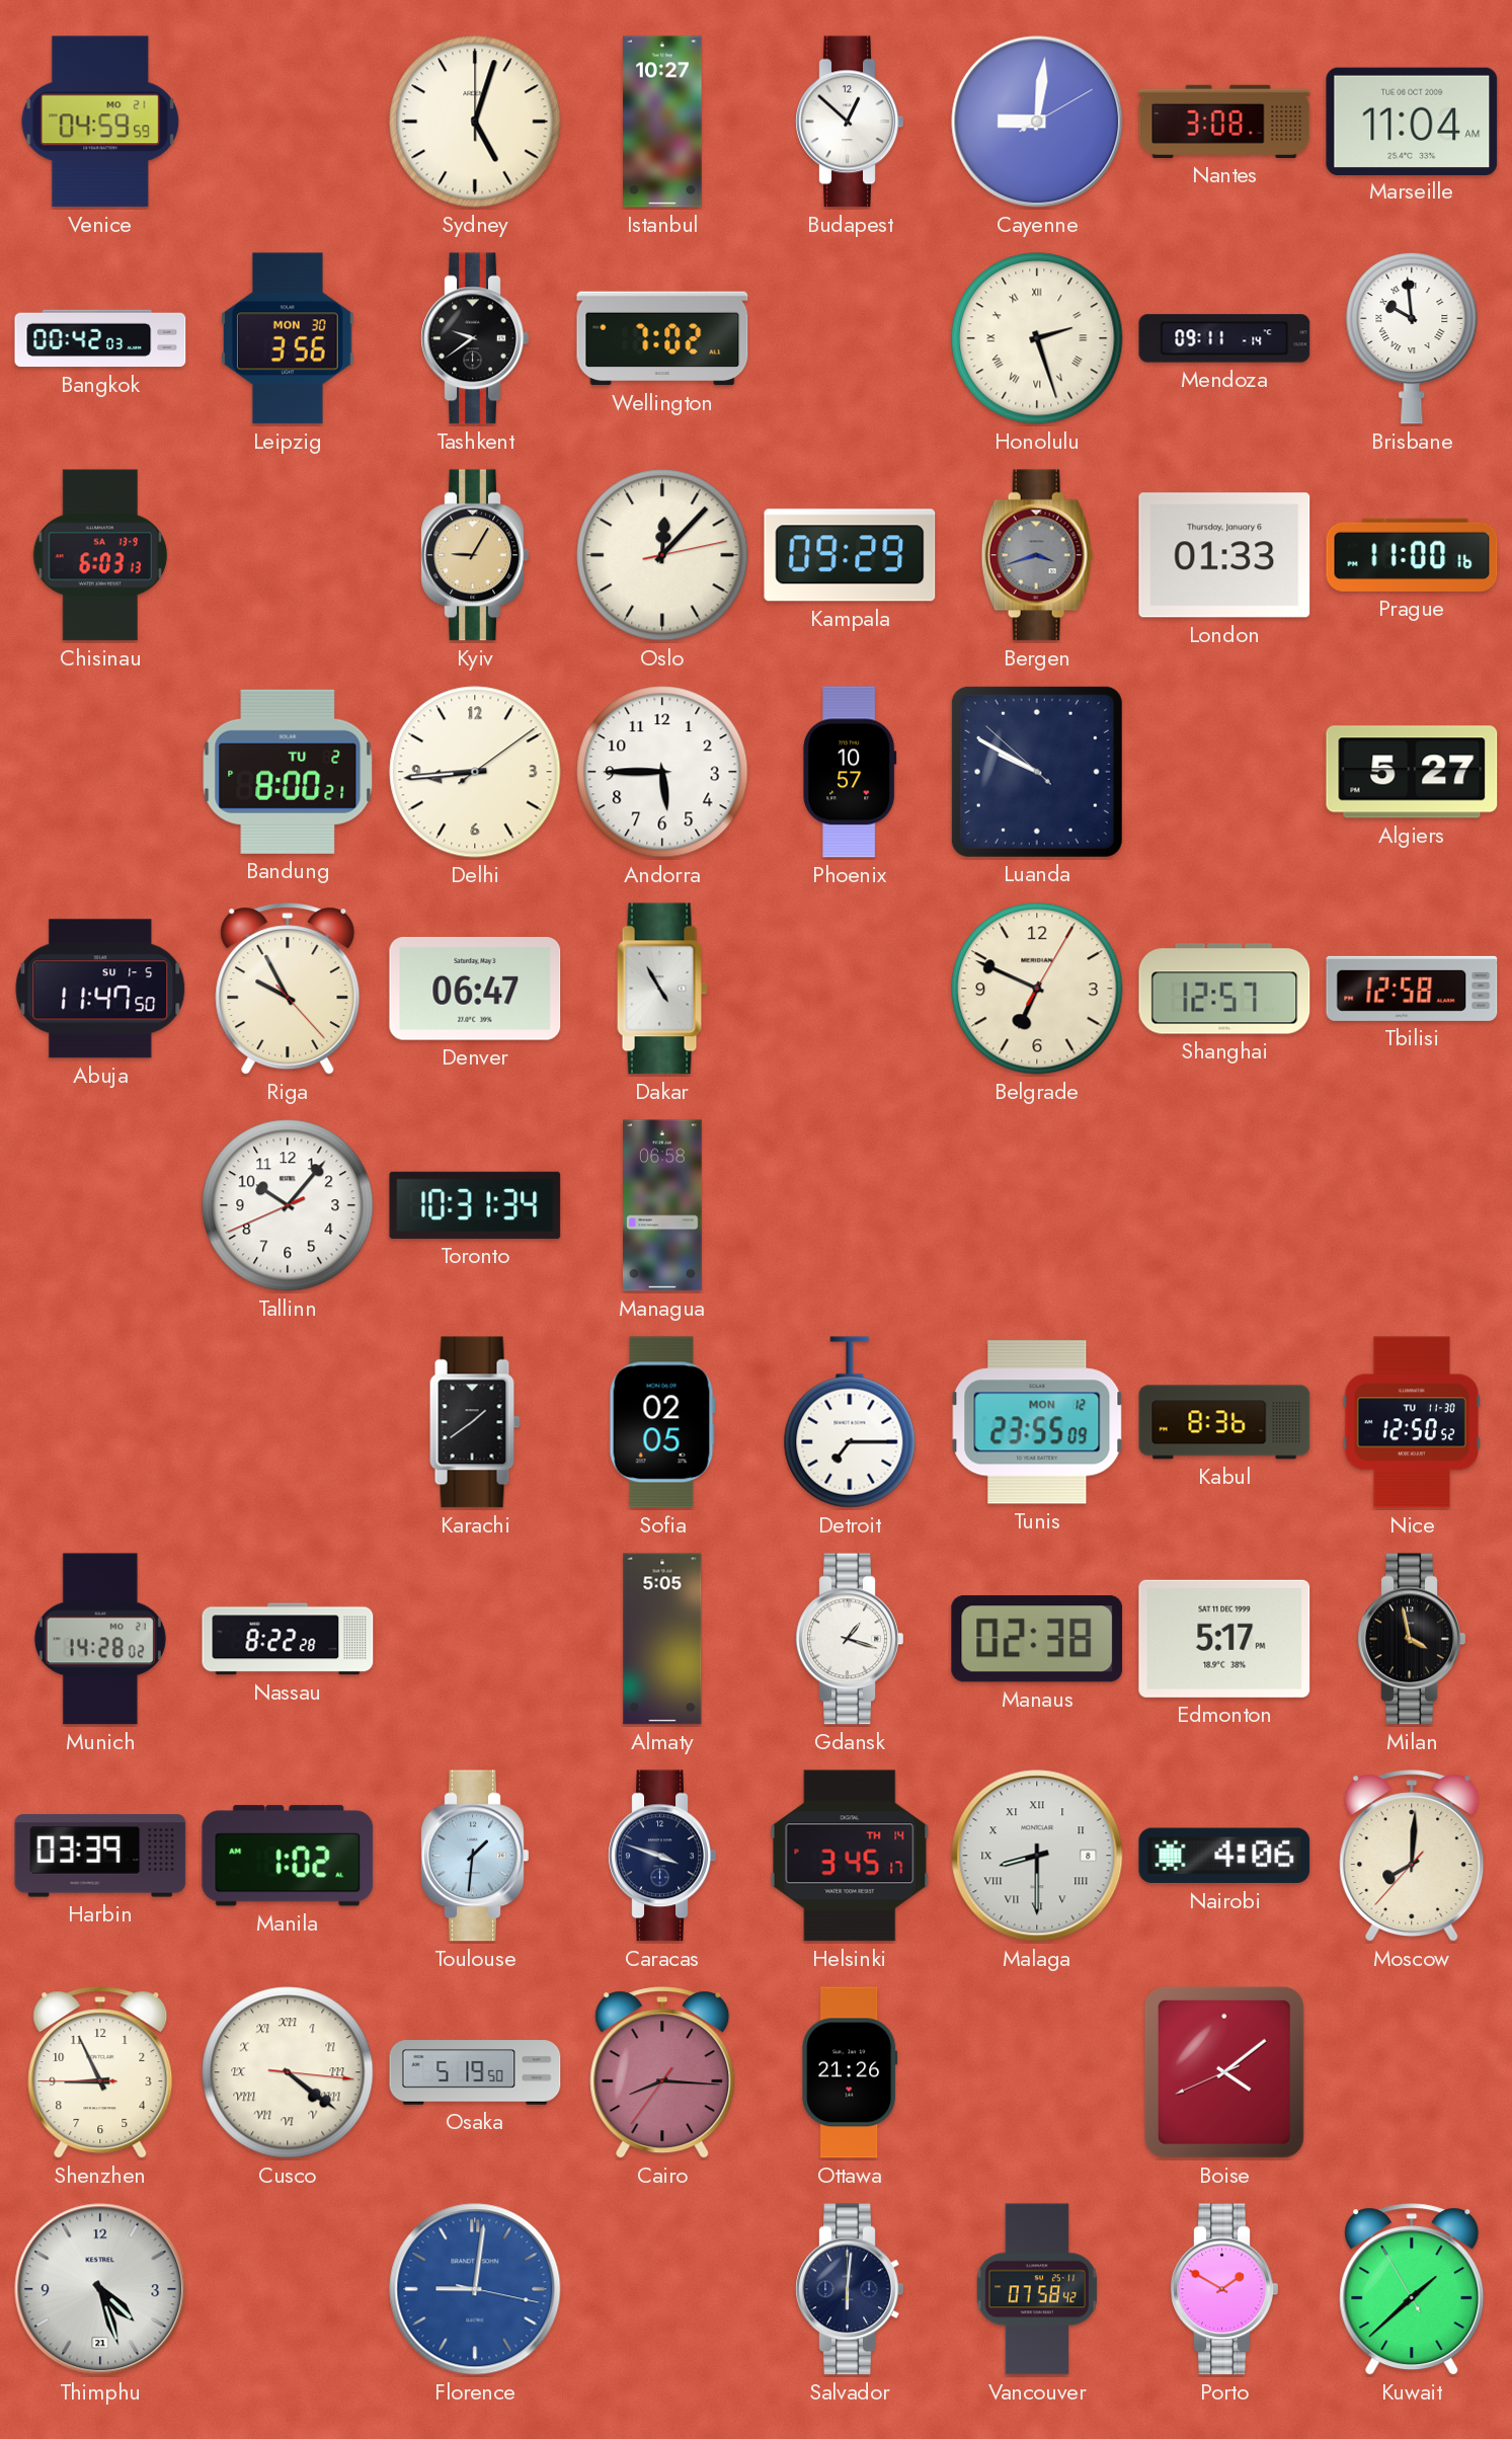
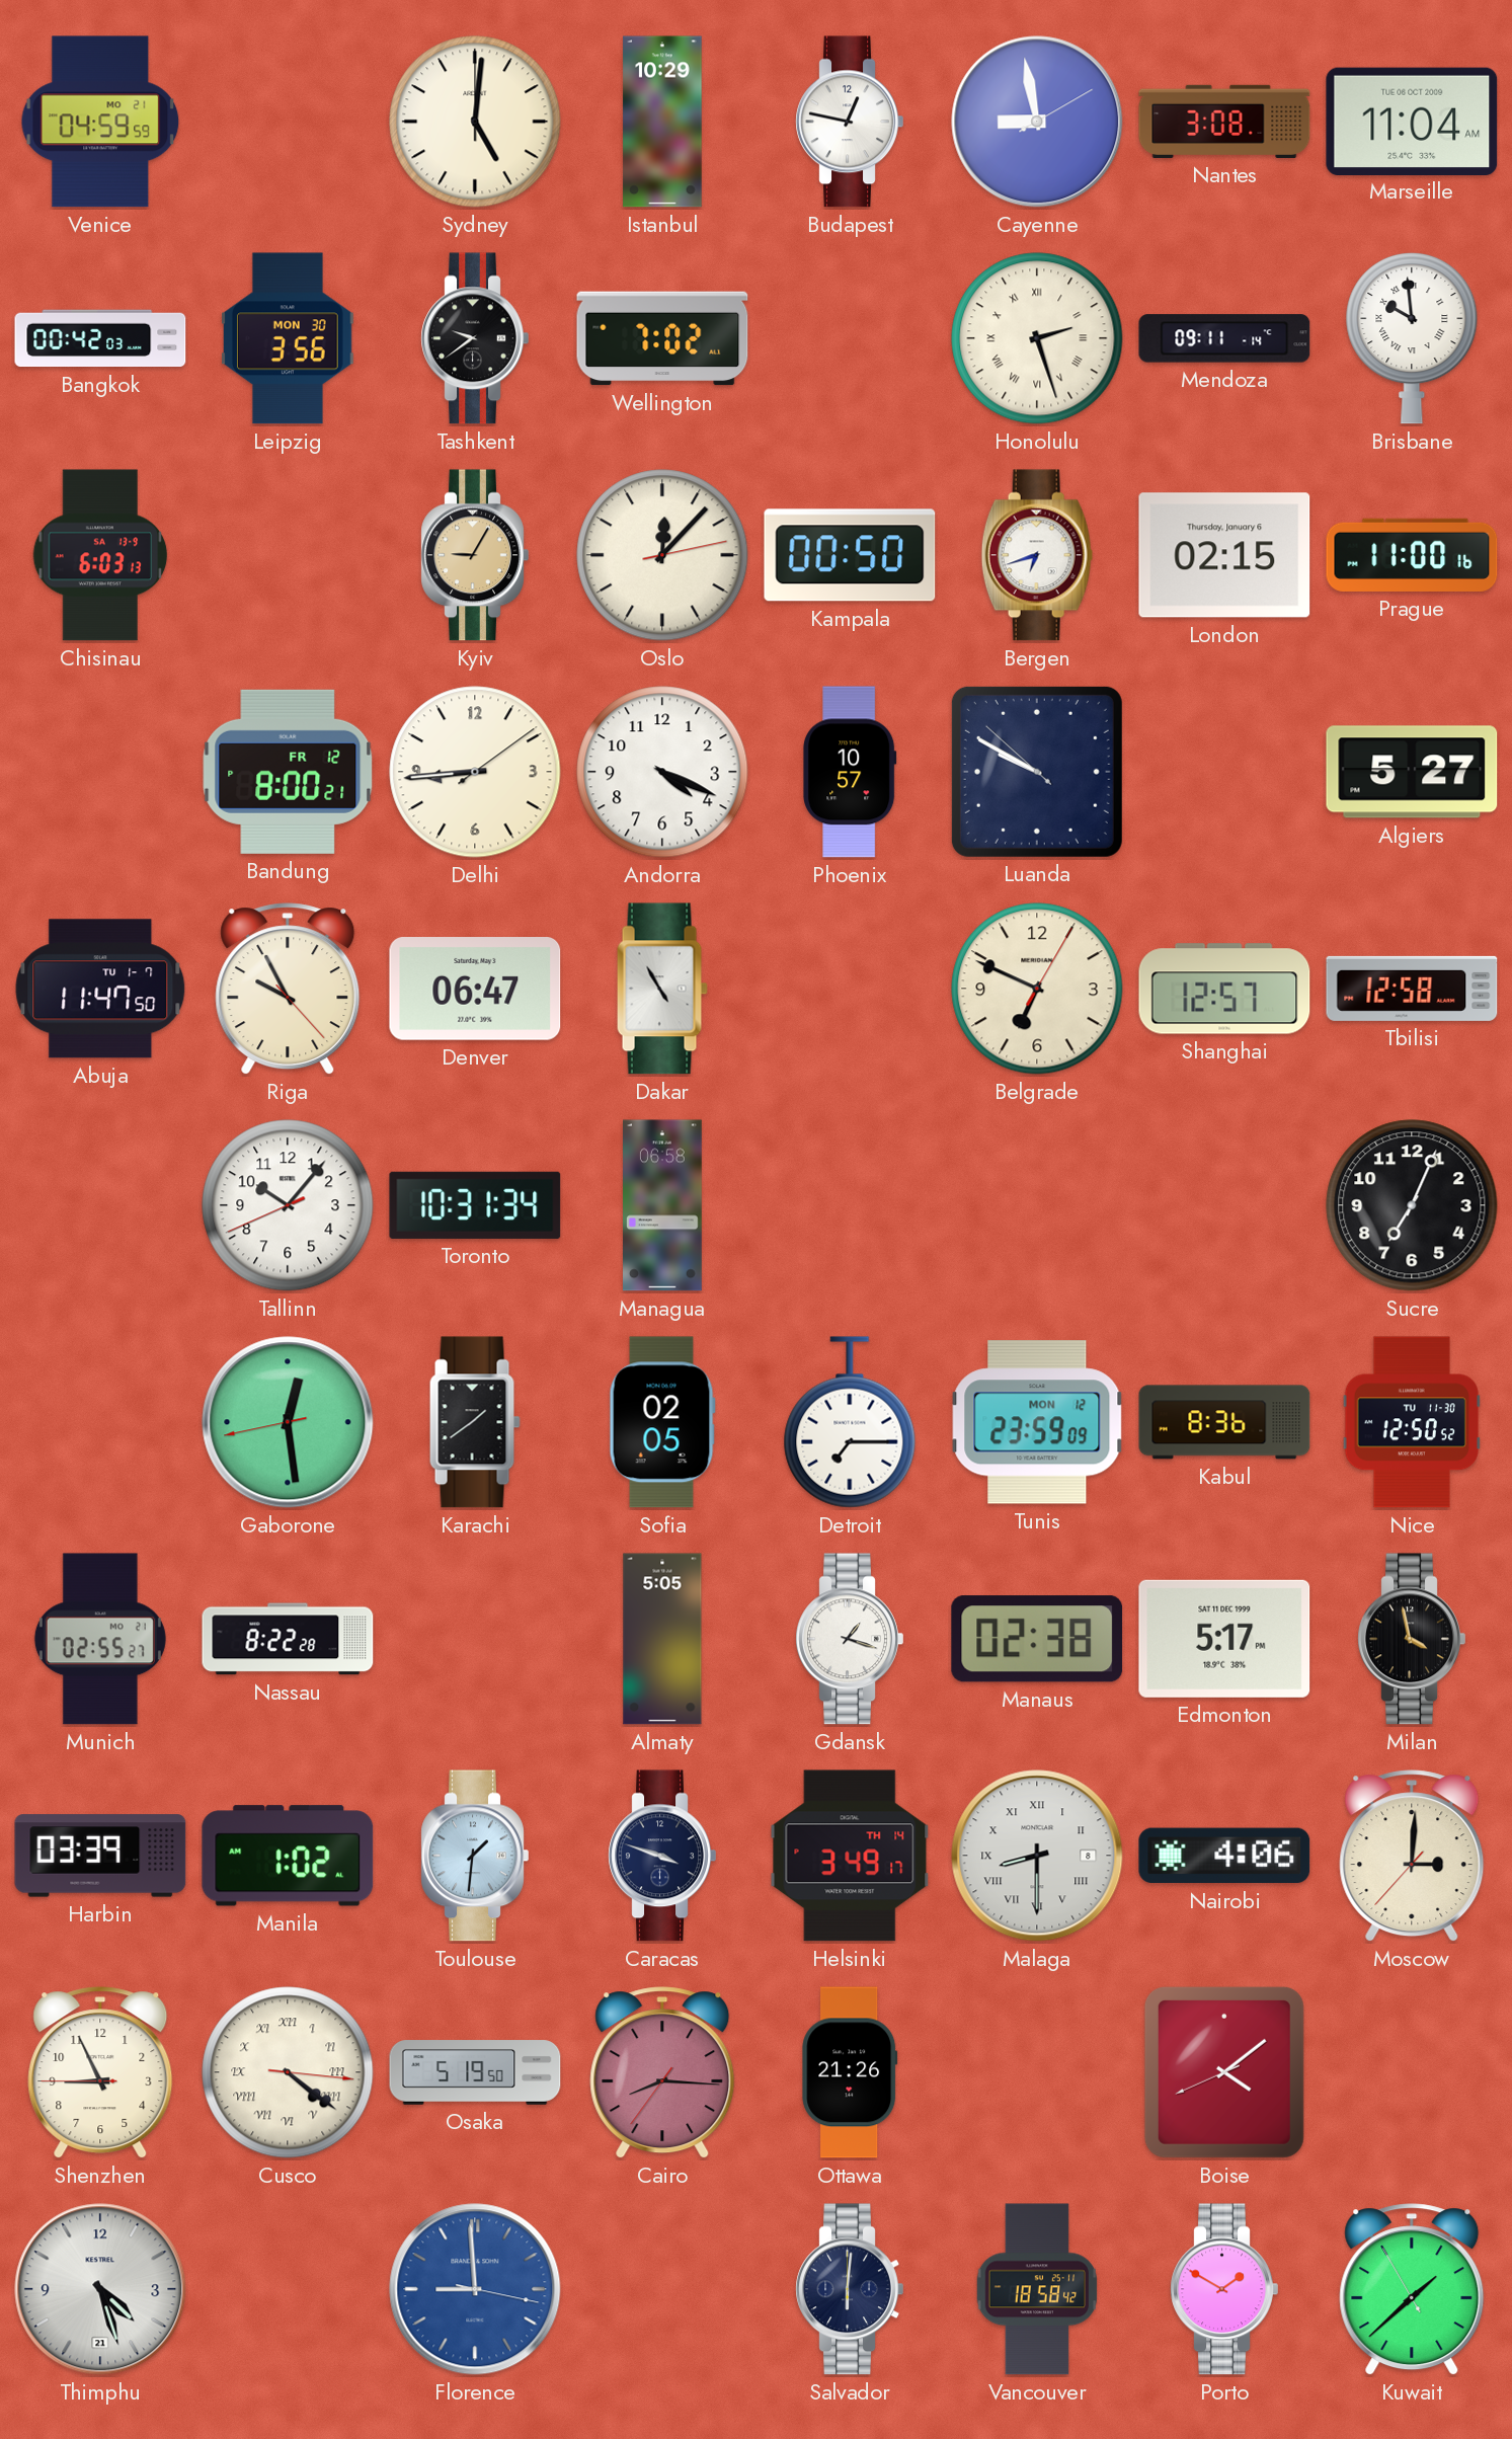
Sydney: 5:03 -> 5:01 (475, 122)
Istanbul: 10:27 -> 10:29 (662, 122)
Budapest: 12:52 -> 12:47 (850, 122)
Cayenne: 9:01 -> 8:58 (1037, 122)
Kampala: 09:29 -> 00:50 (850, 555)
Bergen: 3:42 -> 6:42 (1037, 555)
Bergen dial: grey -> white (1037, 555)
London: 01:33 -> 02:15 (1224, 555)
Bandung date: TU 2 -> FR 12 (288, 772)
Andorra: 5:45 -> 4:19 (662, 772)
Abuja date: SU 1-5 -> TU 1-7 (100, 989)
Sucre: none -> 7:04 (1412, 1205)
Gaborone: none -> 12:28 (288, 1422)
Tunis: 23:55 -> 23:59 (1037, 1422)
Munich: 14:28 -> 02:55 (100, 1639)
Helsinki: 3:45 -> 3:49 (850, 1856)
Moscow: 8:00 -> 3:00 (1412, 1857)
Florence: 9:01 -> 8:59 (475, 2289)
Vancouver: 07:58 -> 18:58 (1037, 2289)
